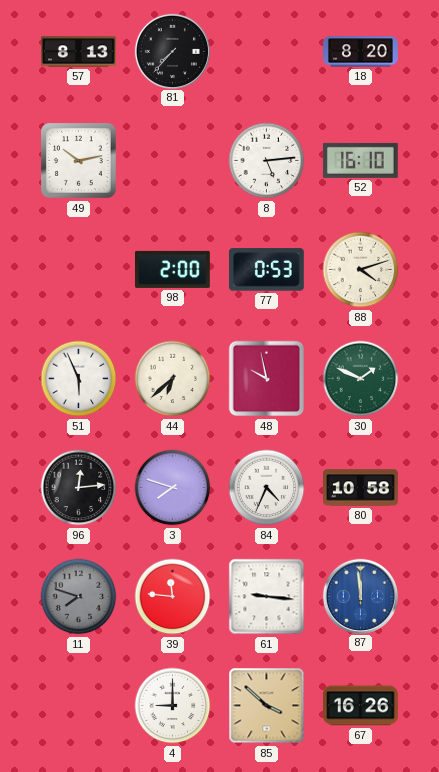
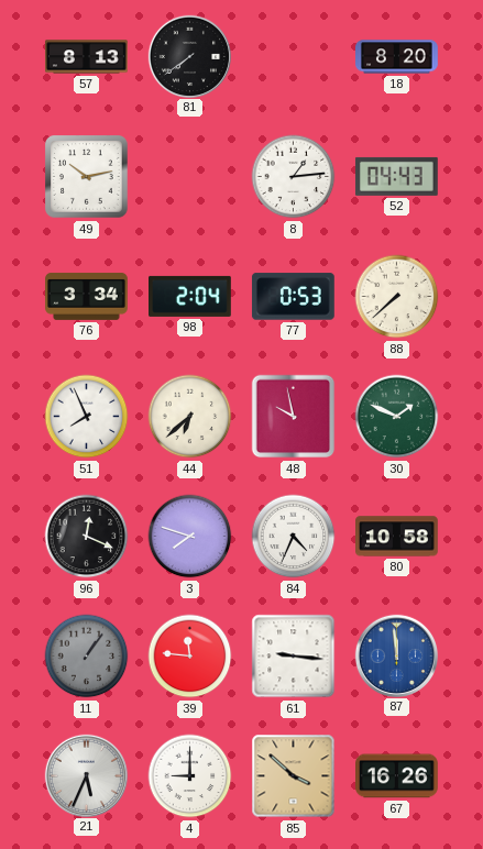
81: 7:37 -> 7:39 (189, 56)
8: 5:14 -> 1:14 (294, 177)
52: 16:10 -> 04:43 (396, 176)
76: none -> 3:34 (87, 297)
98: 2:00 -> 2:04 (190, 296)
88: 4:12 -> 7:38 (397, 297)
51: 5:56 -> 7:56 (87, 417)
96: 12:14 -> 12:19 (87, 537)
11: 7:48 -> 1:06 (87, 657)
21: none -> 5:34 (86, 775)
